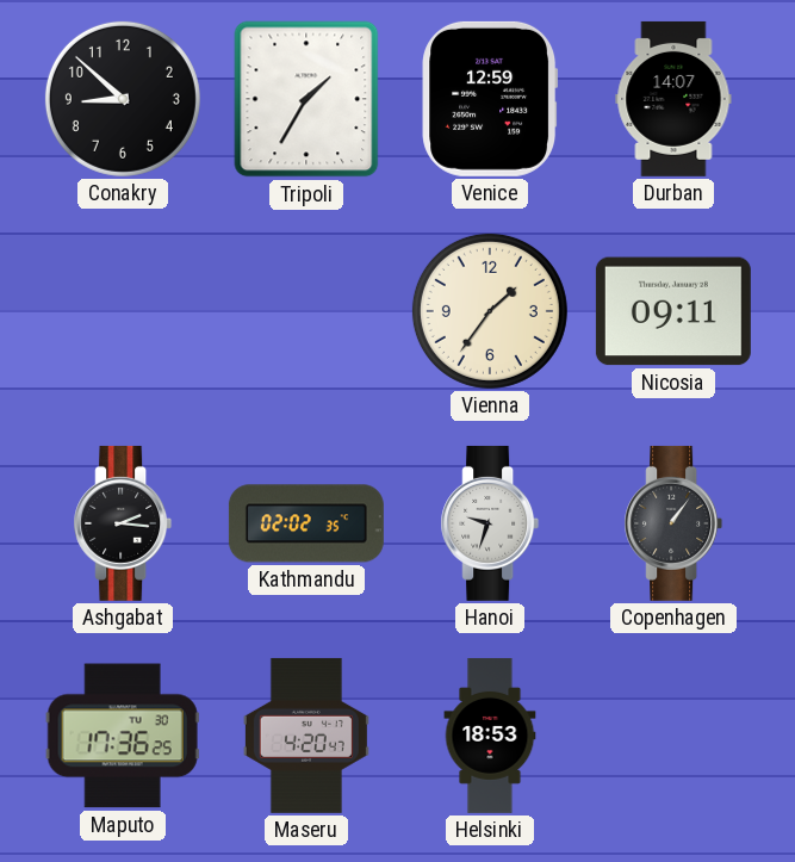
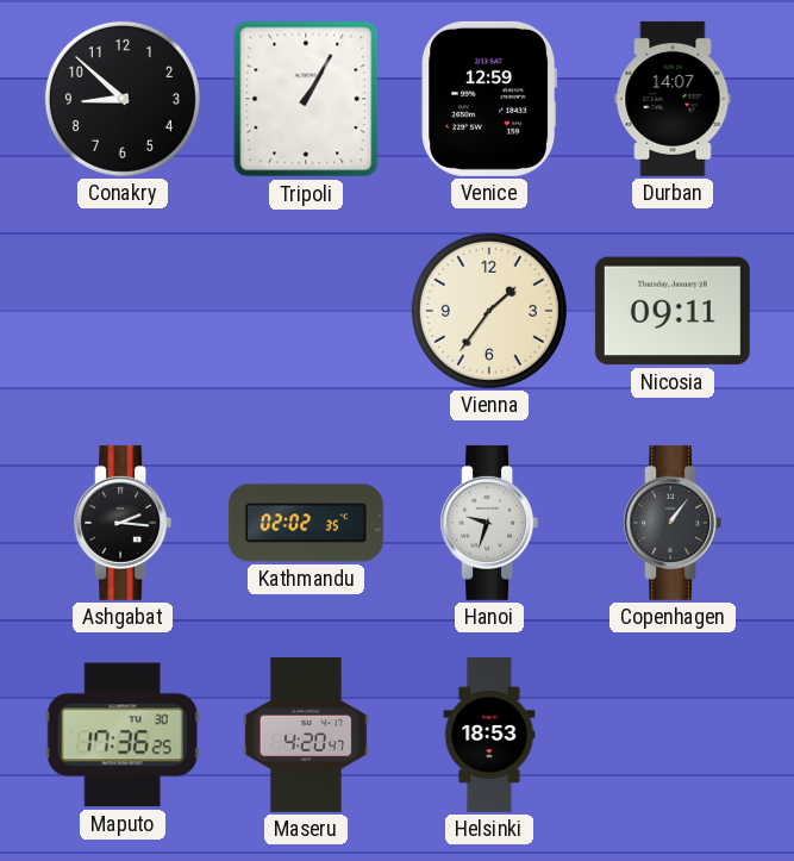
Tripoli: 1:35 -> 1:05 (306, 99)
